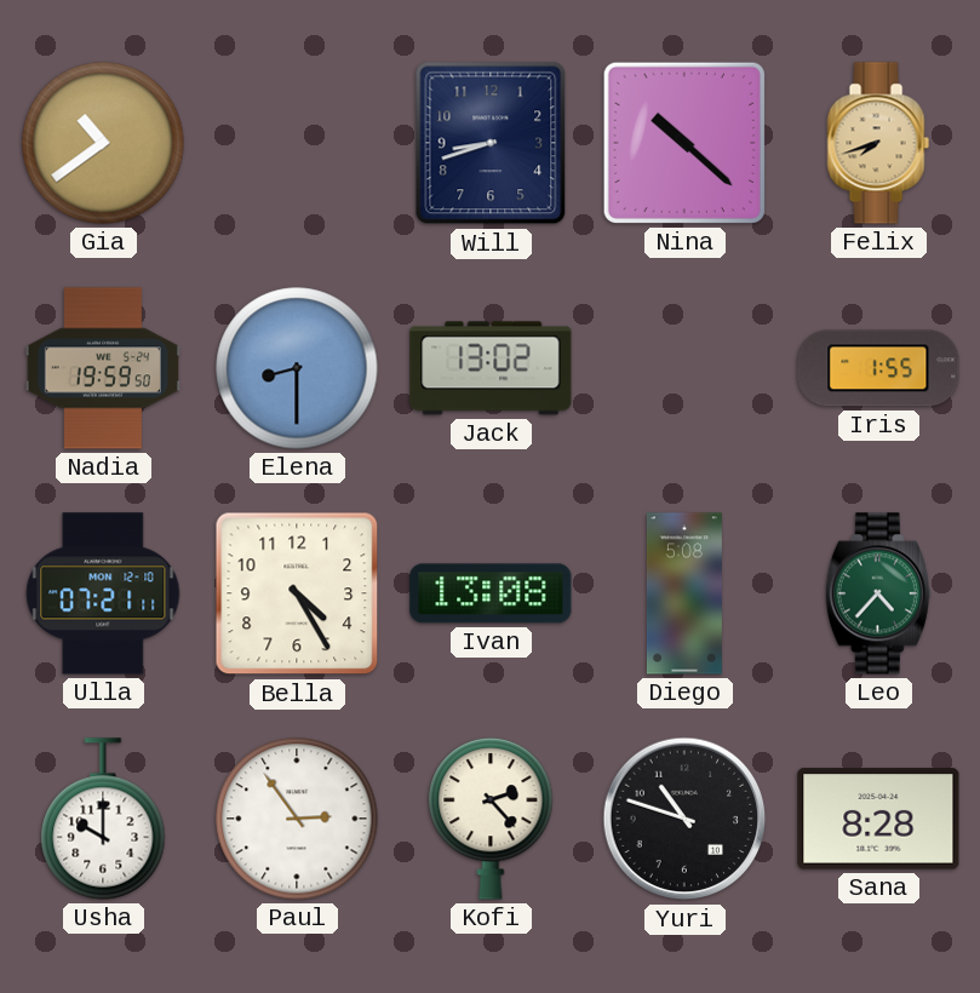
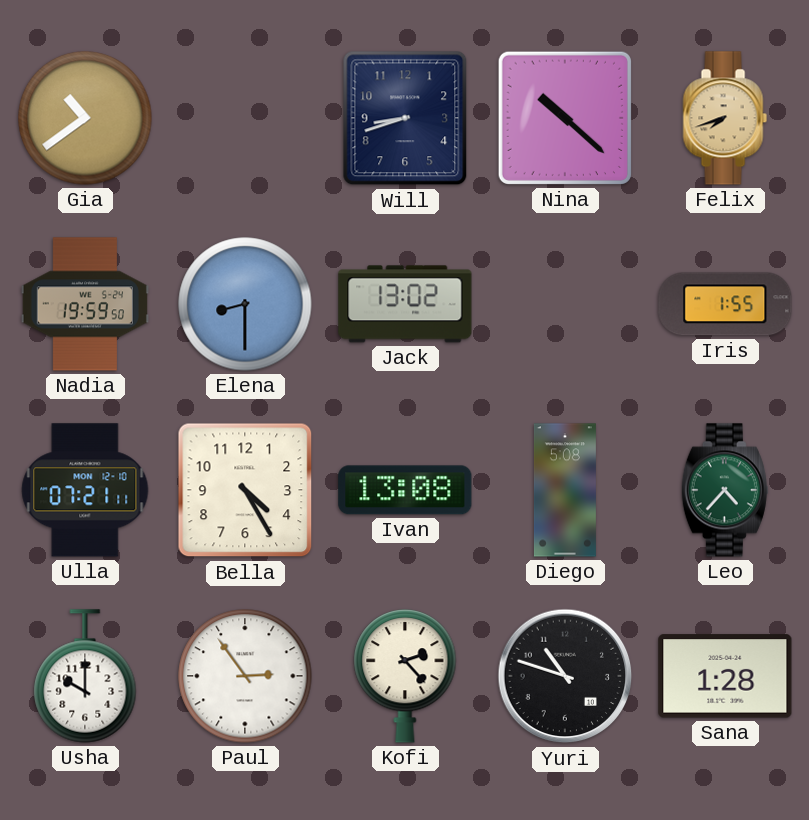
Sana: 8:28 -> 1:28 (725, 676)
